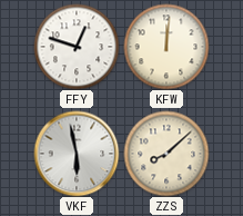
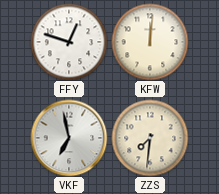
VKF: 5:58 -> 6:58 (69, 138)
ZZS: 8:08 -> 7:31 (150, 138)
